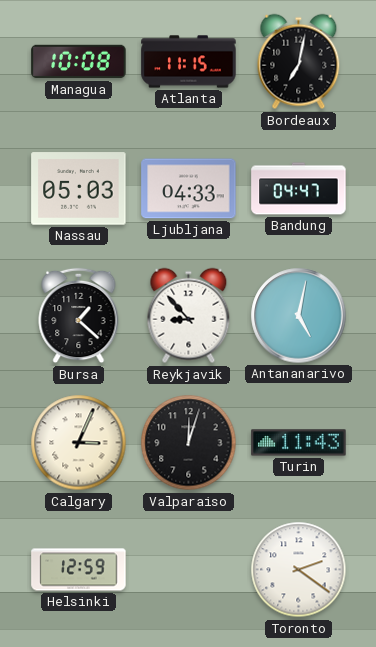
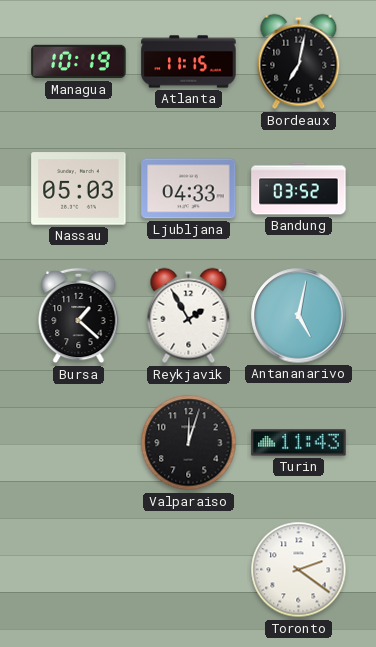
Managua: 10:08 -> 10:19 (79, 62)
Bandung: 04:47 -> 03:52 (299, 189)
Reykjavik: 8:53 -> 1:55 (189, 316)
Calgary: 3:04 -> none (79, 443)
Helsinki: 12:59 -> none (79, 570)
